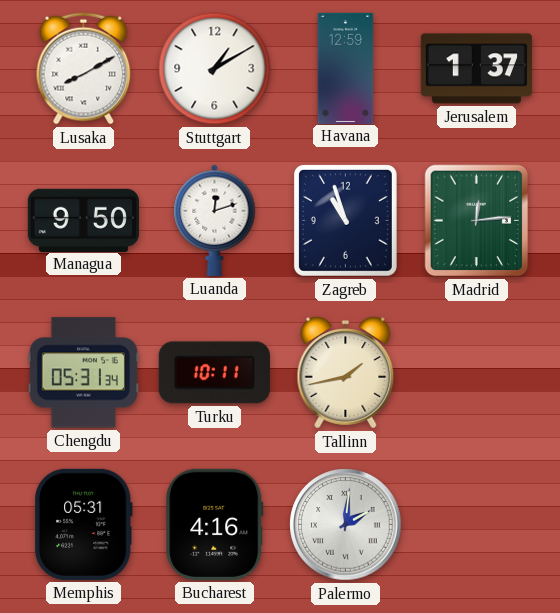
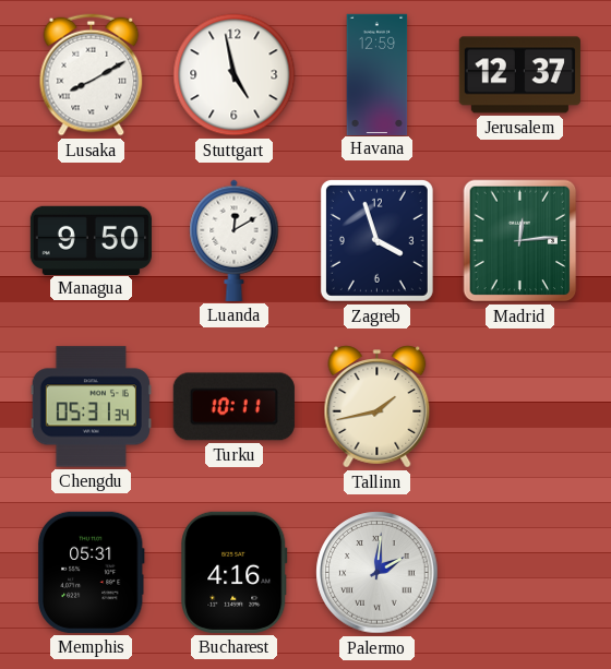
Stuttgart: 1:10 -> 4:58 (235, 75)
Jerusalem: 1:37 -> 12:37 (519, 75)
Luanda: 12:12 -> 12:10 (235, 240)
Zagreb: 10:57 -> 3:57 (376, 240)
